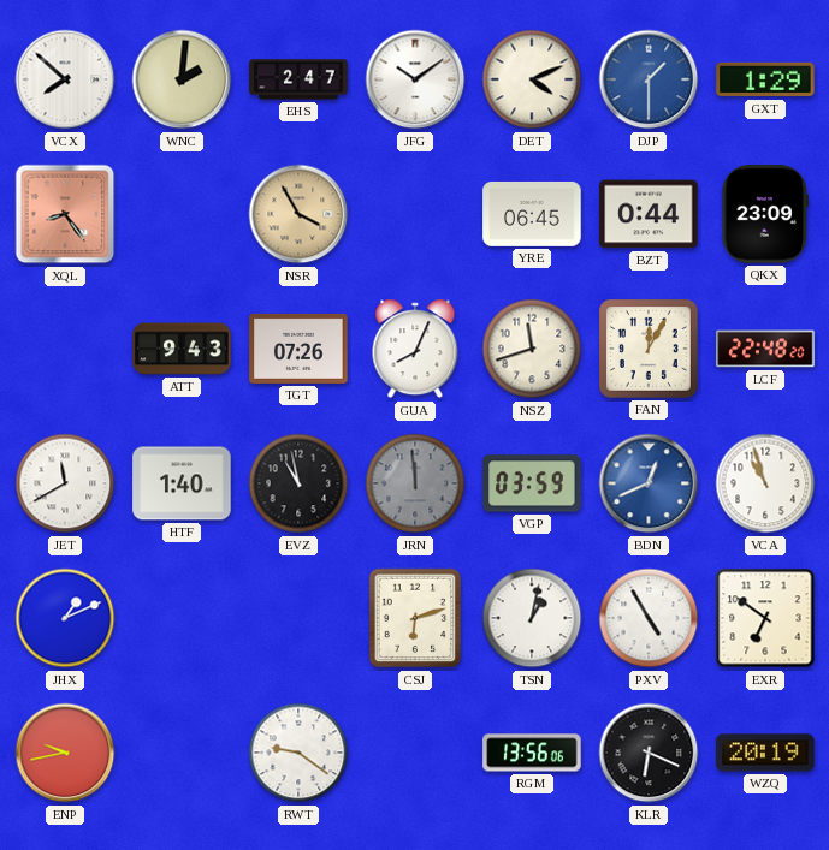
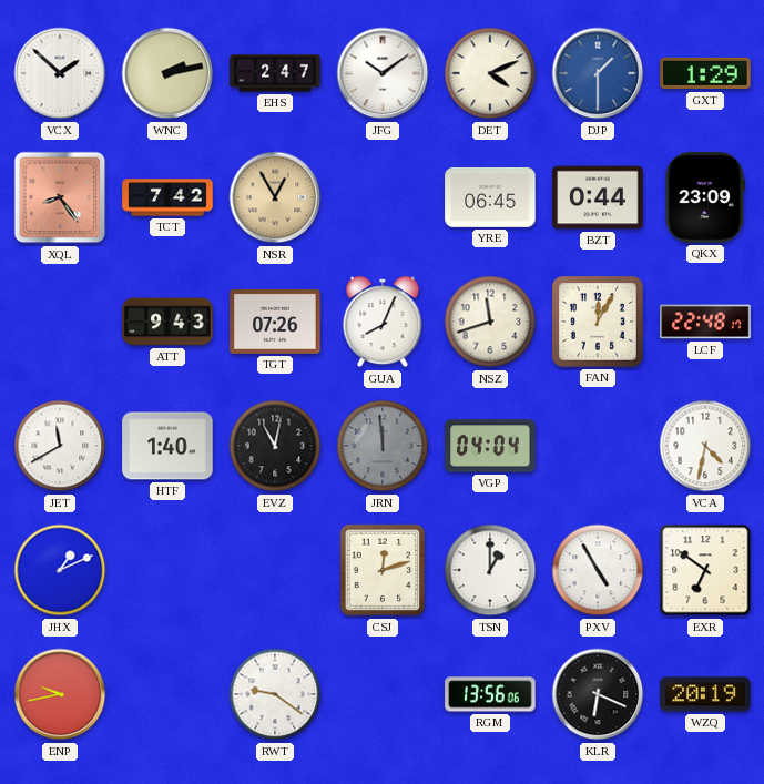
VCX: 7:52 -> 1:52 (60, 73)
WNC: 2:01 -> 2:13 (167, 73)
TCT: none -> 7:42 (167, 197)
NSR: 3:55 -> 12:55 (275, 197)
LCF: 22:48:20 -> 22:48:17 (705, 322)
EVZ: 10:58 -> 11:02 (275, 446)
VGP: 03:59 -> 04:04 (490, 446)
BDN: 12:41 -> none (649, 483)
VCA: 10:57 -> 4:32 (705, 446)
CSJ: 6:12 -> 12:12 (383, 570)
TSN: 1:02 -> 1:00 (490, 570)
